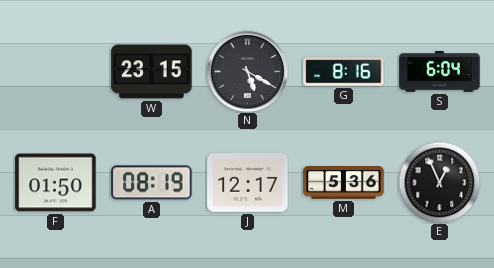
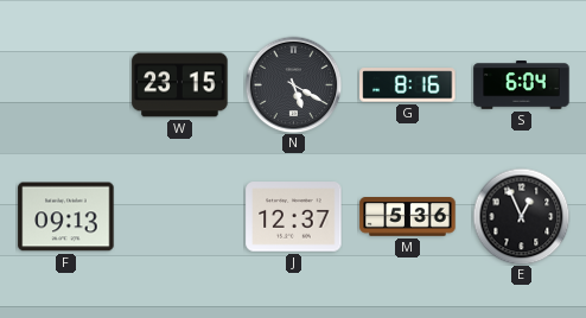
F: 01:50 -> 09:13 (66, 217)
A: 08:19 -> none (152, 183)
J: 12:17 -> 12:37 (294, 217)
